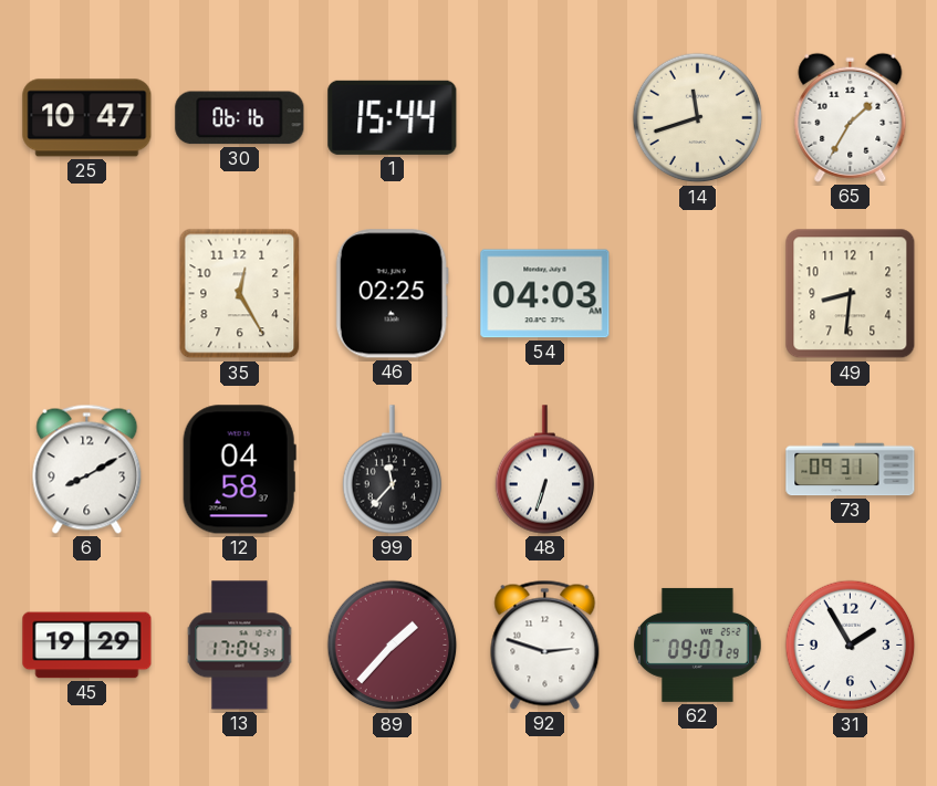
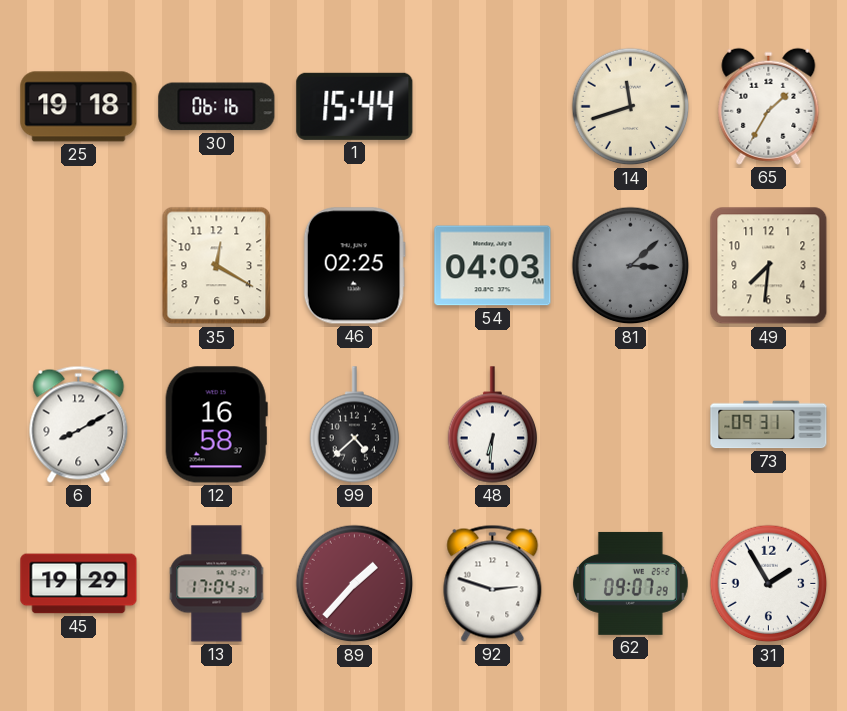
25: 10:47 -> 19:18 (79, 107)
35: 12:25 -> 12:20 (217, 266)
81: none -> 3:08 (631, 266)
49: 8:31 -> 7:31 (769, 266)
12: 04:58 -> 16:58 (216, 425)
99: 11:37 -> 4:38 (355, 425)
48: 6:33 -> 6:31 (493, 425)
